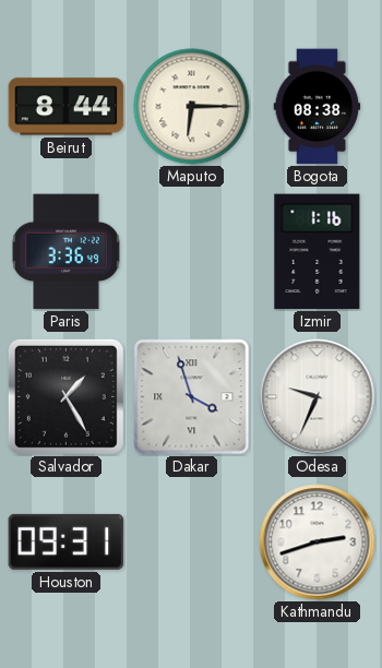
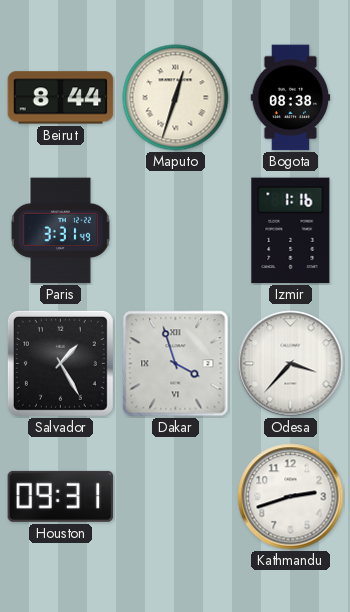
Maputo: 6:15 -> 12:33 (176, 98)
Paris: 3:36 -> 3:31 (60, 231)
Odesa: 9:34 -> 3:37 (291, 364)
